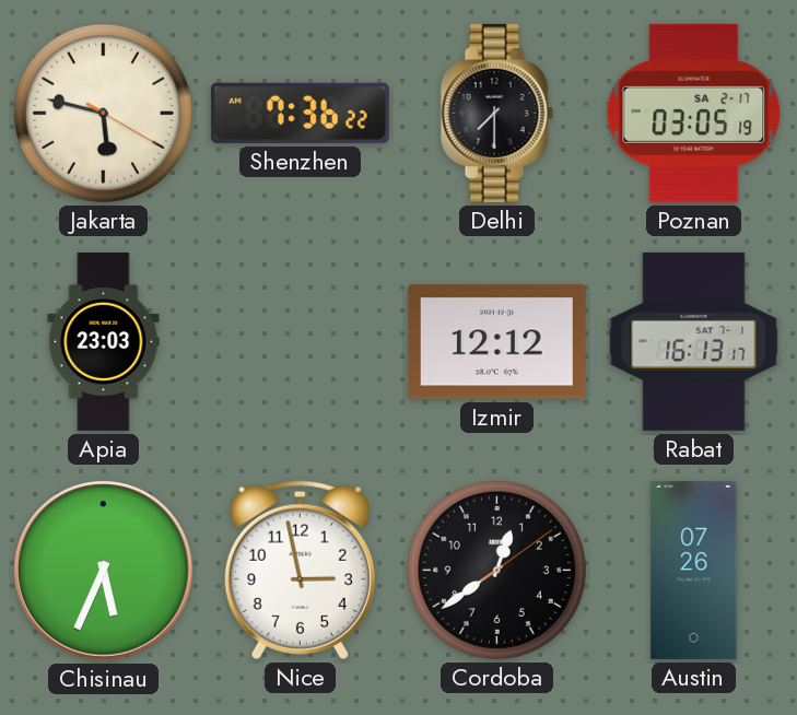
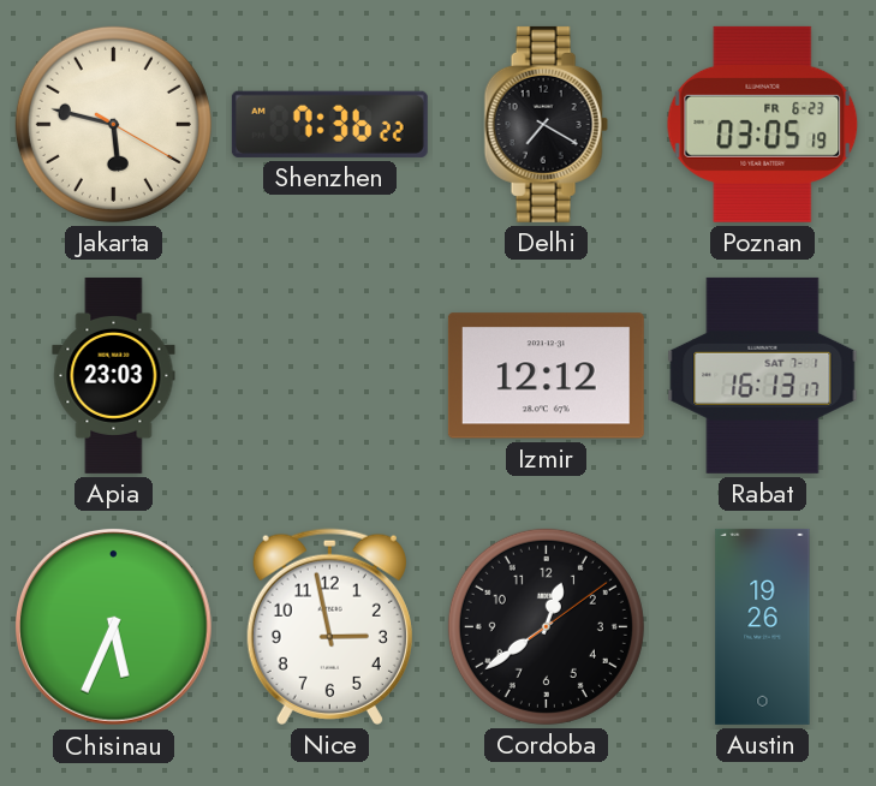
Delhi: 7:30 -> 7:20 (546, 124)
Poznan date: SA 2-17 -> FR 6-23 (763, 124)
Austin: 07:26 -> 19:26 (763, 626)
